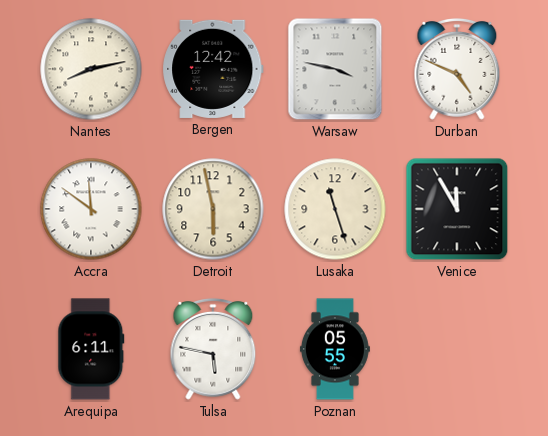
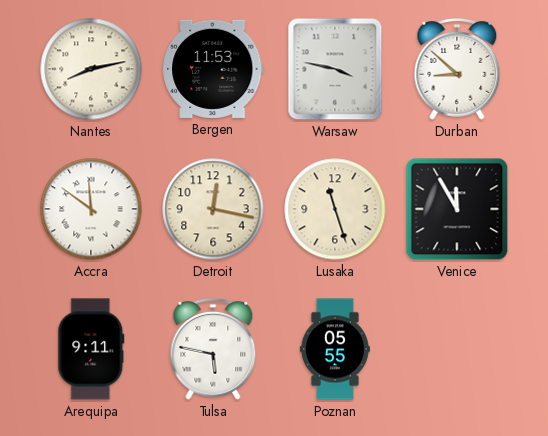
Bergen: 12:42 -> 11:53 (213, 69)
Durban: 4:49 -> 8:52 (457, 69)
Detroit: 5:58 -> 12:17 (213, 209)
Arequipa: 6:11 -> 9:11 (91, 349)
